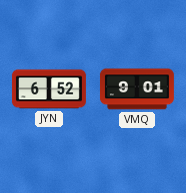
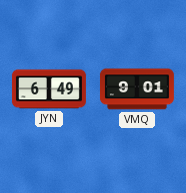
JYN: 6:52 -> 6:49 (49, 89)
